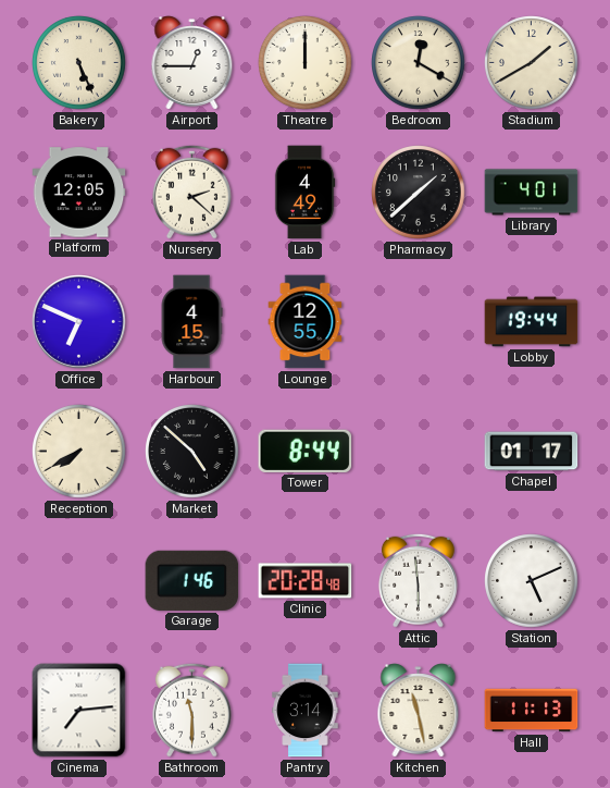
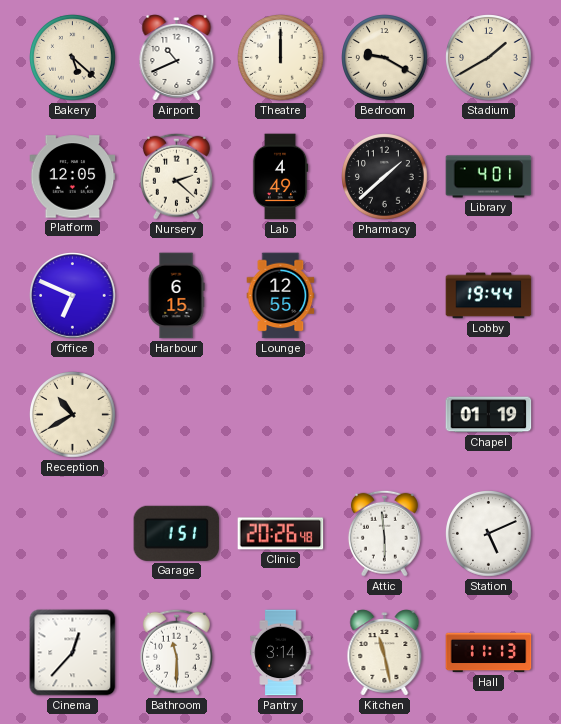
Bakery: 5:26 -> 5:22 (73, 58)
Airport: 12:45 -> 10:41 (177, 58)
Bedroom: 12:20 -> 9:20 (385, 58)
Harbour: 4:15 -> 6:15 (176, 296)
Reception: 7:40 -> 10:40 (73, 415)
Market: 4:52 -> none (192, 452)
Tower: 8:44 -> none (306, 451)
Chapel: 01:17 -> 01:19 (489, 415)
Garage: 1:46 -> 1:51 (177, 533)
Clinic: 20:28 -> 20:26 (281, 534)
Cinema: 7:14 -> 12:37 (73, 653)
